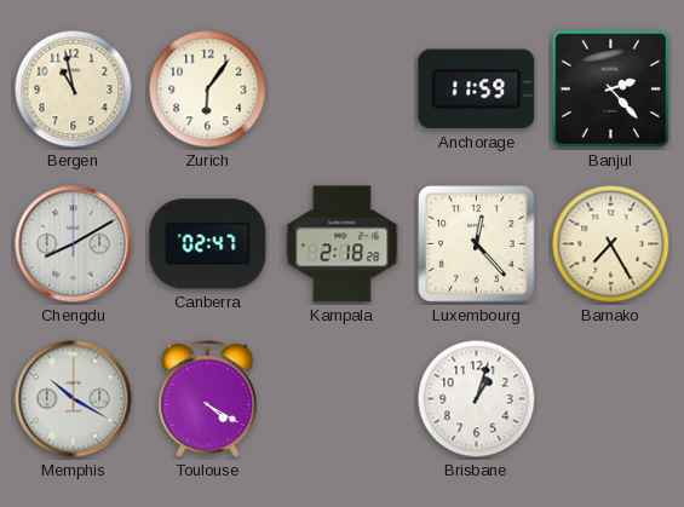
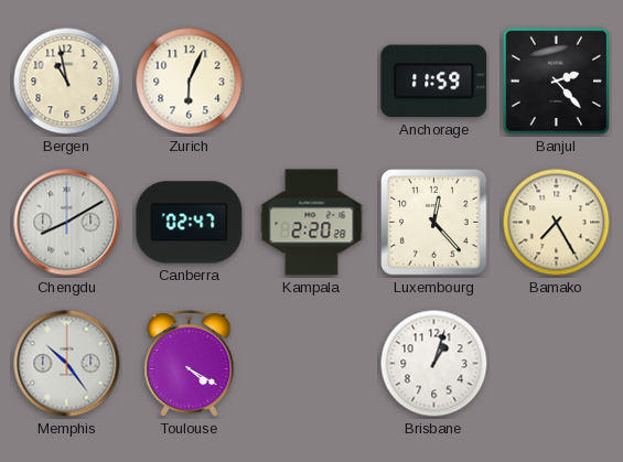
Zurich: 6:06 -> 6:04 (190, 82)
Kampala: 2:18 -> 2:20 (312, 223)
Memphis: 10:20 -> 10:24 (67, 364)
